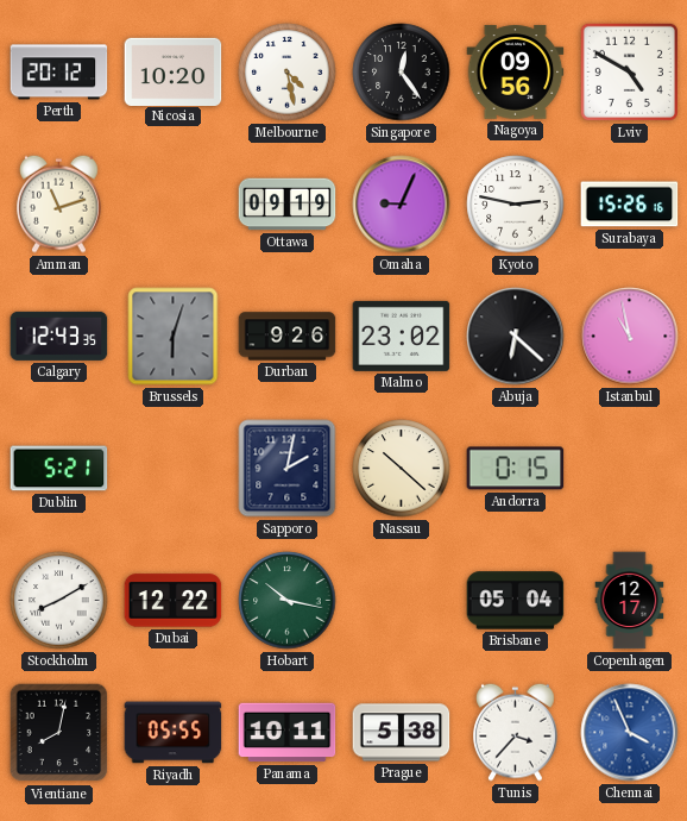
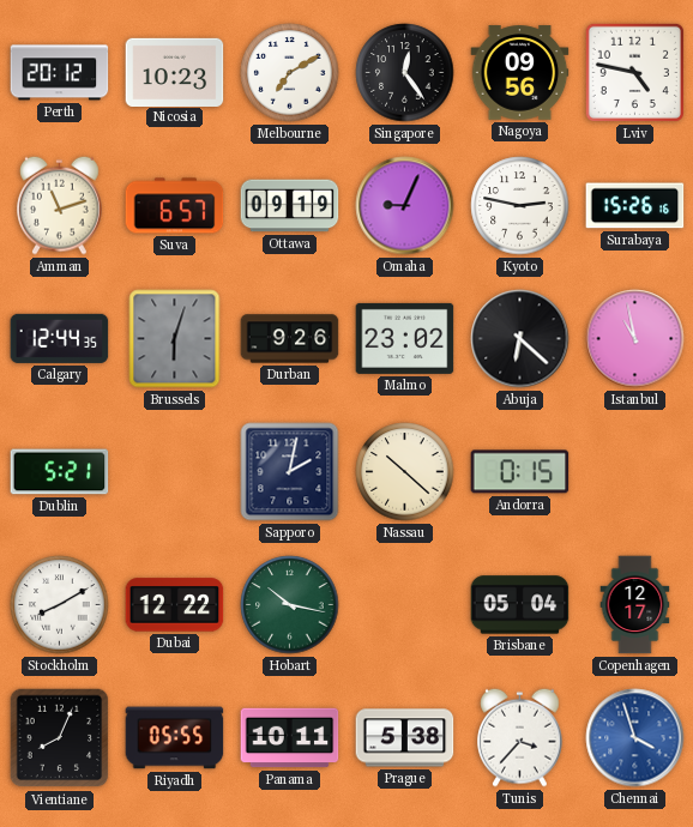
Nicosia: 10:20 -> 10:23 (175, 72)
Melbourne: 4:28 -> 7:10 (290, 73)
Lviv: 4:50 -> 4:47 (634, 72)
Suva: none -> 6:57 (175, 206)
Calgary: 12:43 -> 12:44 (60, 338)
Vientiane: 8:02 -> 8:04 (60, 738)
Chennai: 3:56 -> 3:57 (635, 738)
